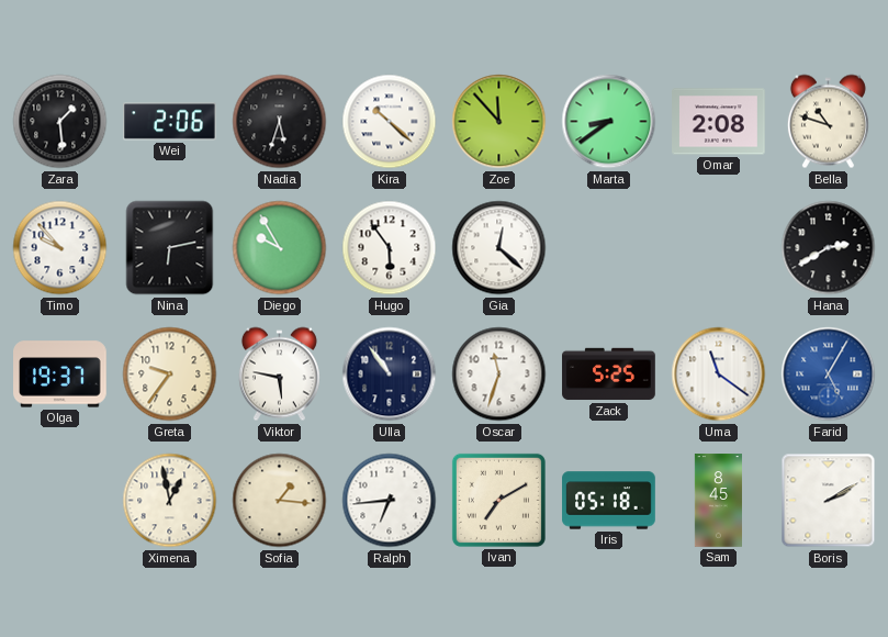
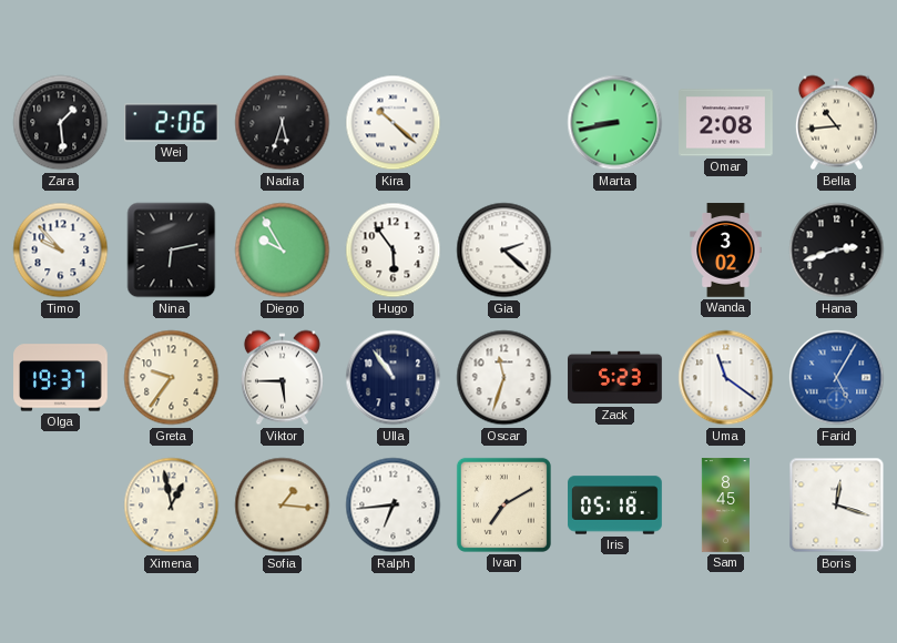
Zoe: 11:53 -> none (499, 122)
Marta: 8:39 -> 8:43 (615, 123)
Bella: 10:48 -> 10:44 (836, 123)
Gia: 12:22 -> 2:22 (504, 251)
Wanda: none -> 3:02 (726, 251)
Hana: 2:40 -> 2:42 (837, 251)
Viktor: 5:47 -> 5:45 (282, 378)
Zack: 5:25 -> 5:23 (615, 378)
Boris: 2:10 -> 12:18 (837, 506)
